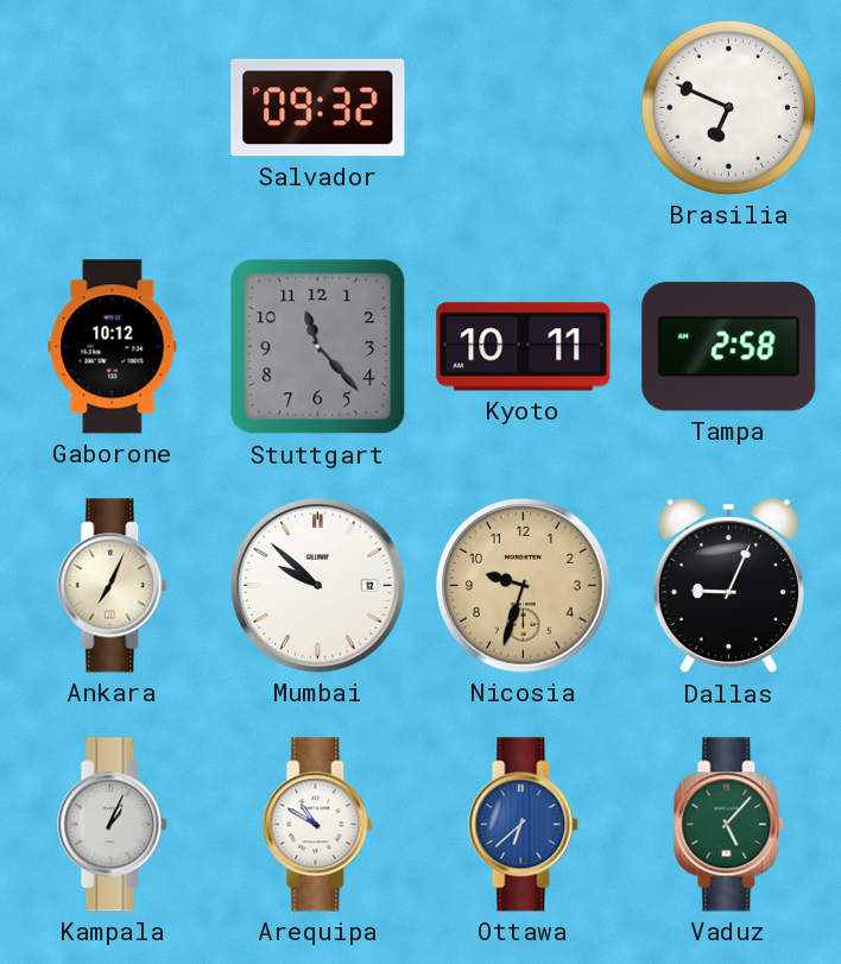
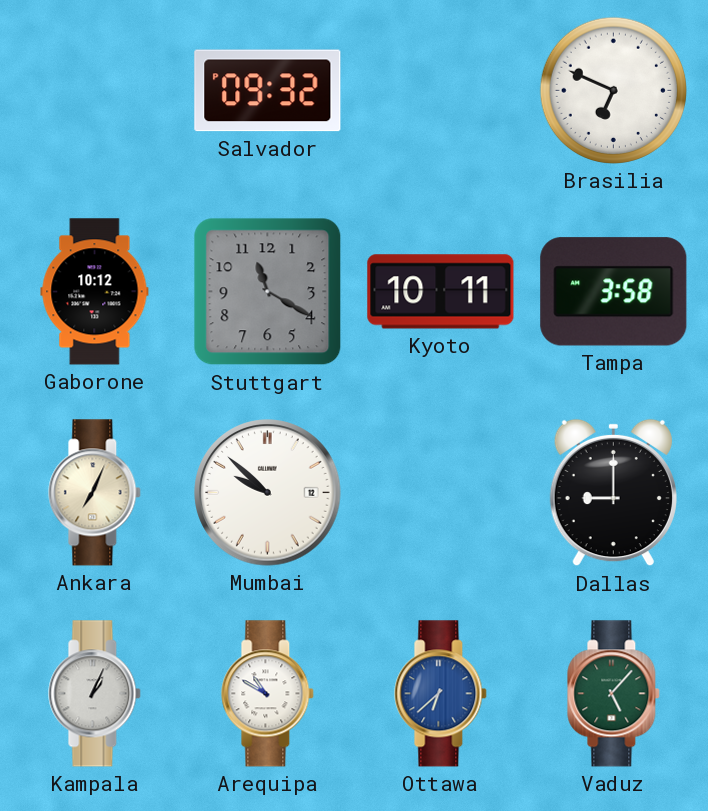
Stuttgart: 11:23 -> 11:20 (268, 292)
Tampa: 2:58 -> 3:58 (614, 292)
Nicosia: 9:33 -> none (524, 586)
Dallas: 9:04 -> 9:00 (613, 493)
